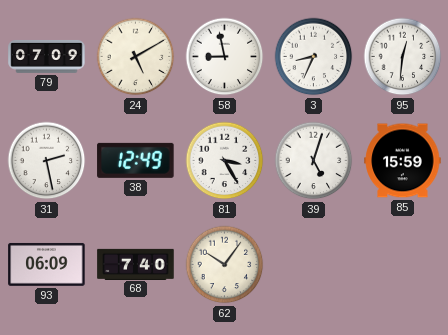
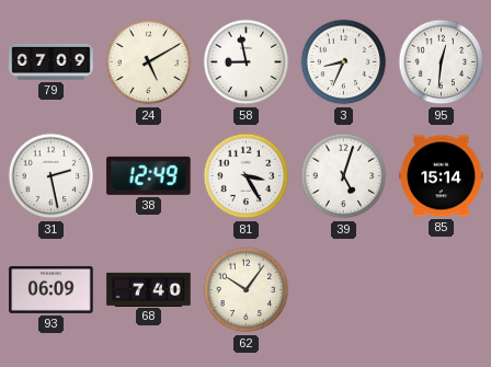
85: 15:59 -> 15:14 (442, 176)
